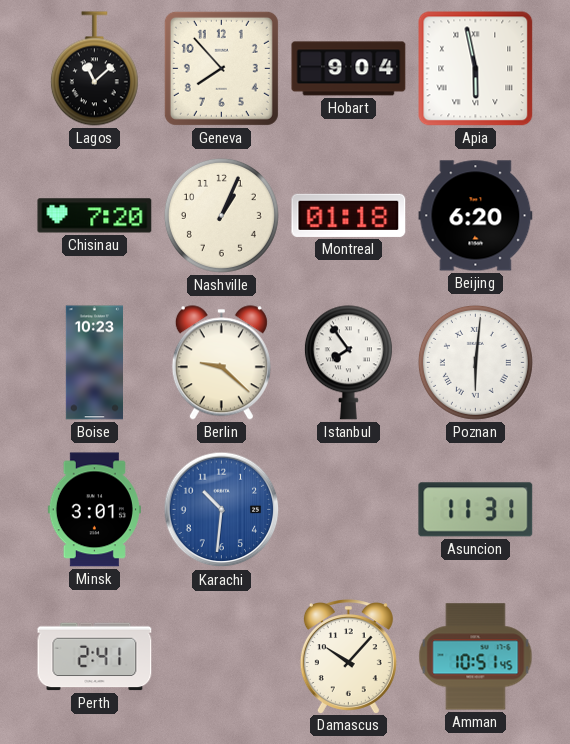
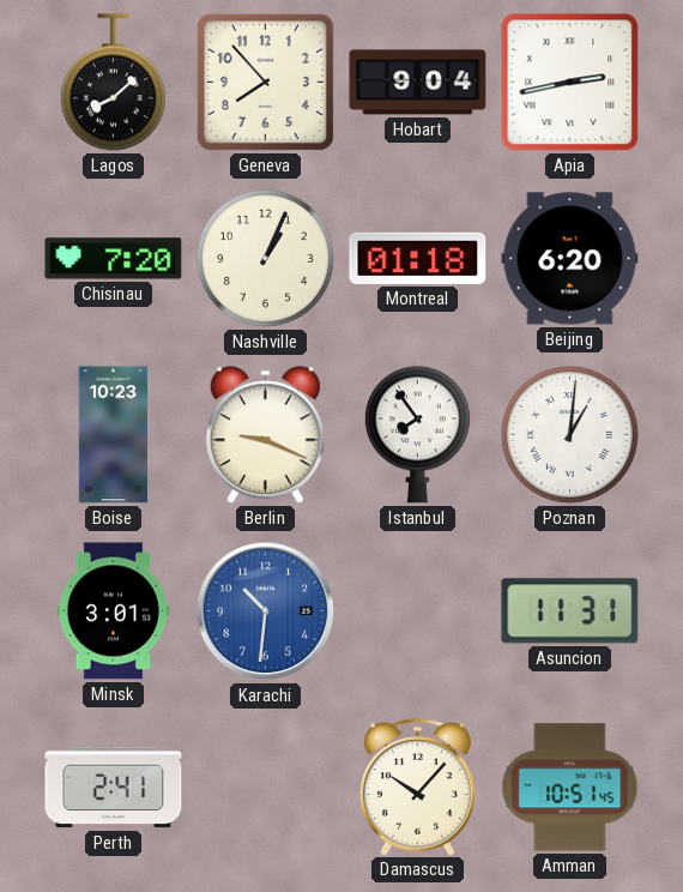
Lagos: 11:08 -> 8:08 (113, 83)
Apia: 5:58 -> 2:43 (570, 83)
Berlin: 9:22 -> 9:19 (265, 435)
Poznan: 6:01 -> 1:01 (569, 434)
